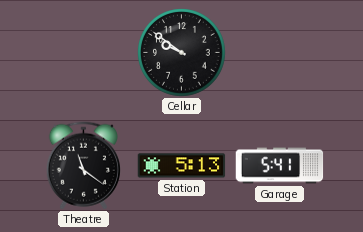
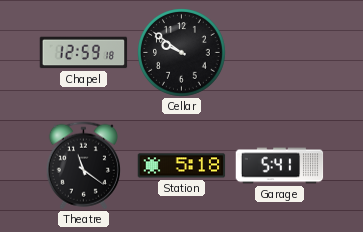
Chapel: none -> 12:59 (84, 53)
Station: 5:13 -> 5:18 (182, 166)
